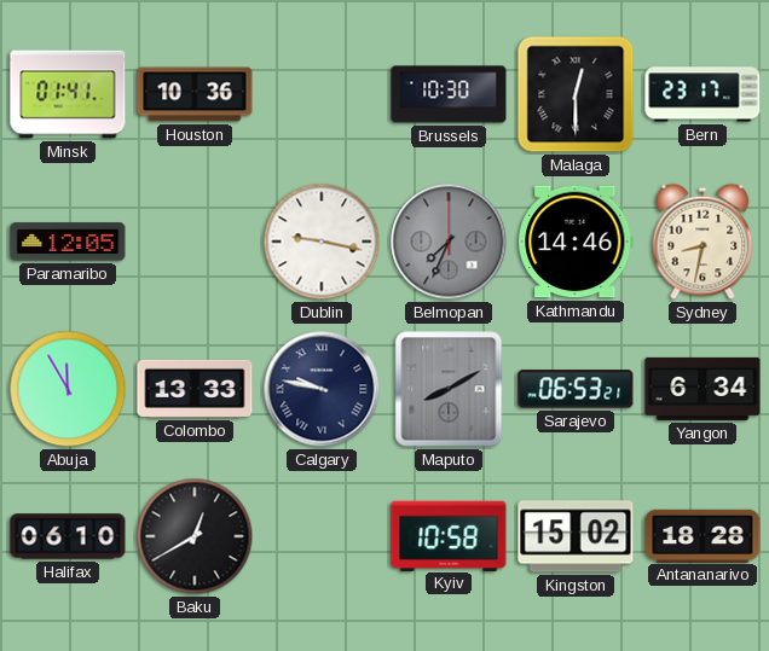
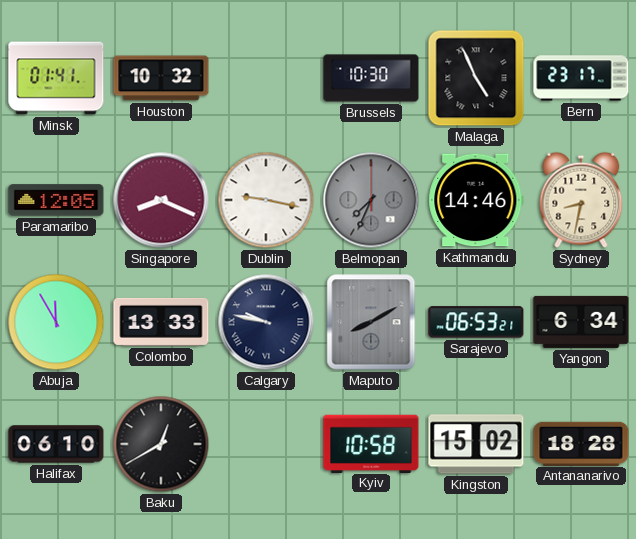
Houston: 10:36 -> 10:32 (161, 78)
Malaga: 12:30 -> 4:56 (476, 78)
Singapore: none -> 8:19 (161, 200)
